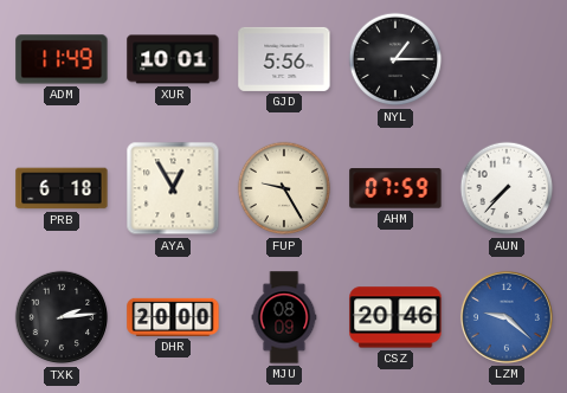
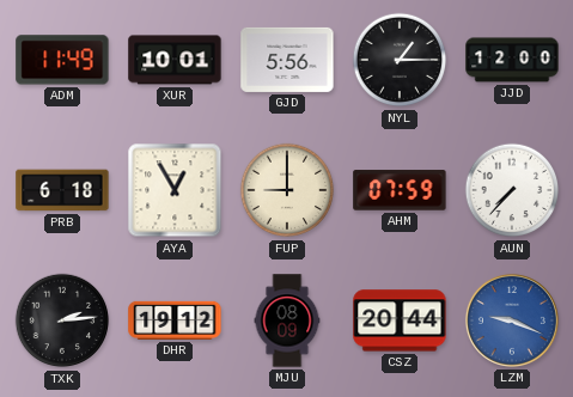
JJD: none -> 12:00 (512, 60)
FUP: 9:25 -> 9:00 (287, 190)
DHR: 20:00 -> 19:12 (175, 320)
CSZ: 20:46 -> 20:44 (400, 320)
LZM: 9:22 -> 9:19 (512, 320)
